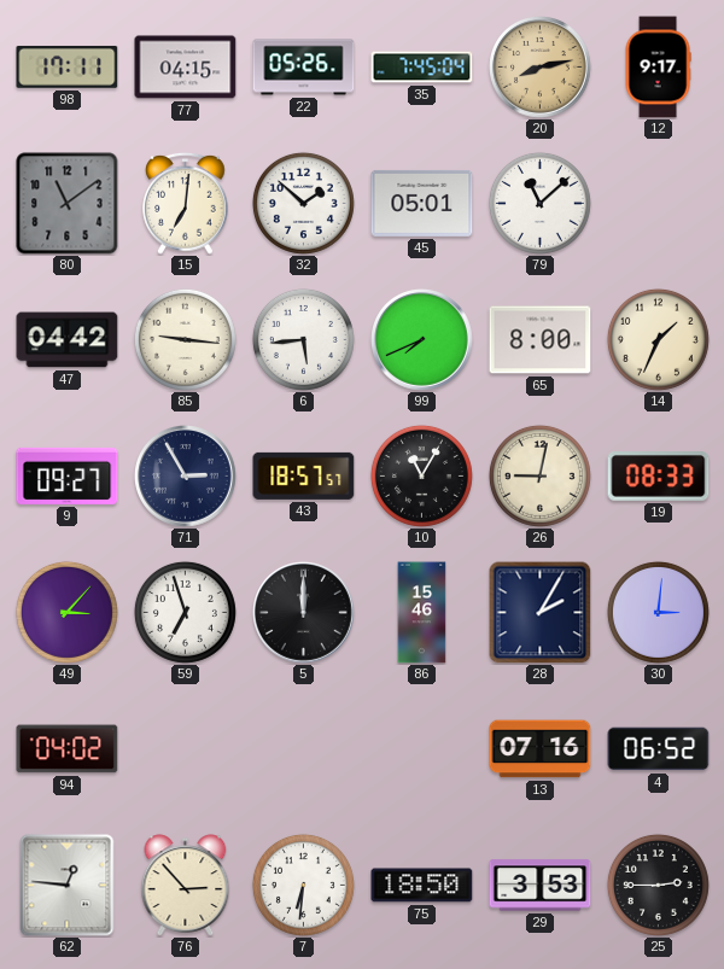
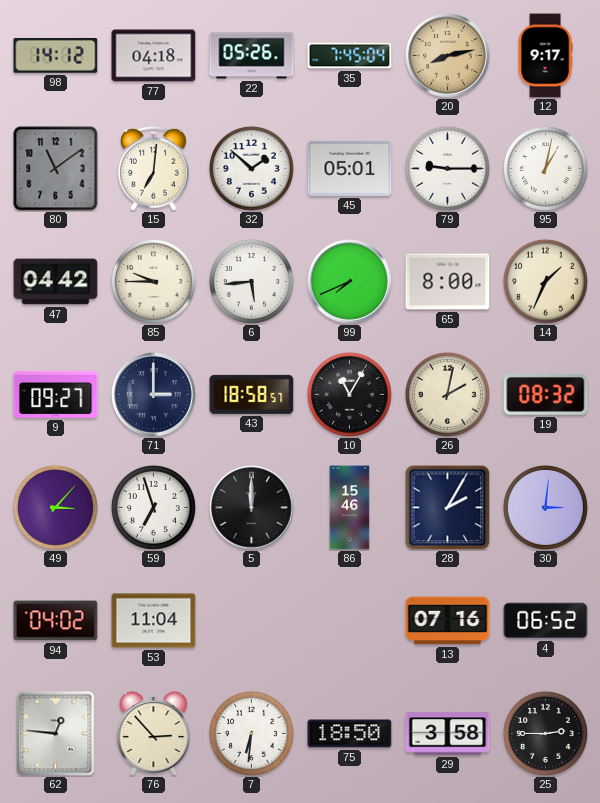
98: 17:11 -> 14:12 (56, 55)
77: 04:15 -> 04:18 (154, 56)
79: 11:08 -> 9:15 (447, 168)
95: none -> 1:02 (545, 168)
85: 9:16 -> 9:45 (153, 281)
71: 2:55 -> 3:00 (154, 395)
43: 18:57 -> 18:58 (252, 394)
26: 9:02 -> 2:02 (447, 394)
19: 08:33 -> 08:32 (546, 395)
53: none -> 11:04 (154, 621)
29: 3:53 -> 3:58 (448, 734)
